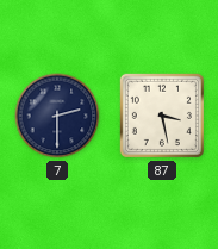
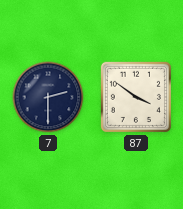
87: 3:28 -> 3:51 (136, 97)
